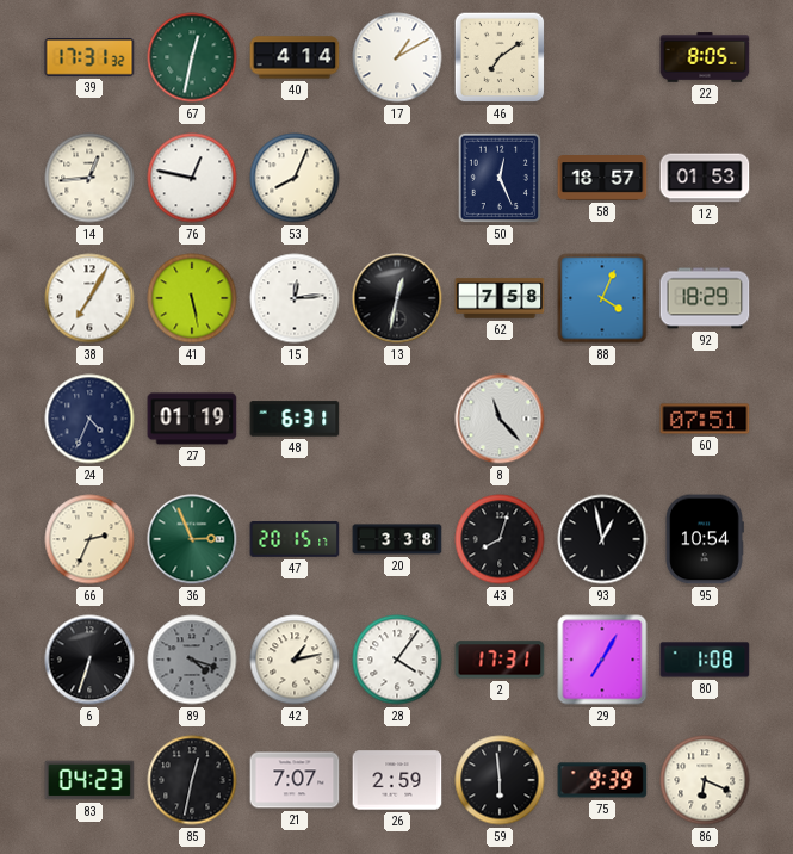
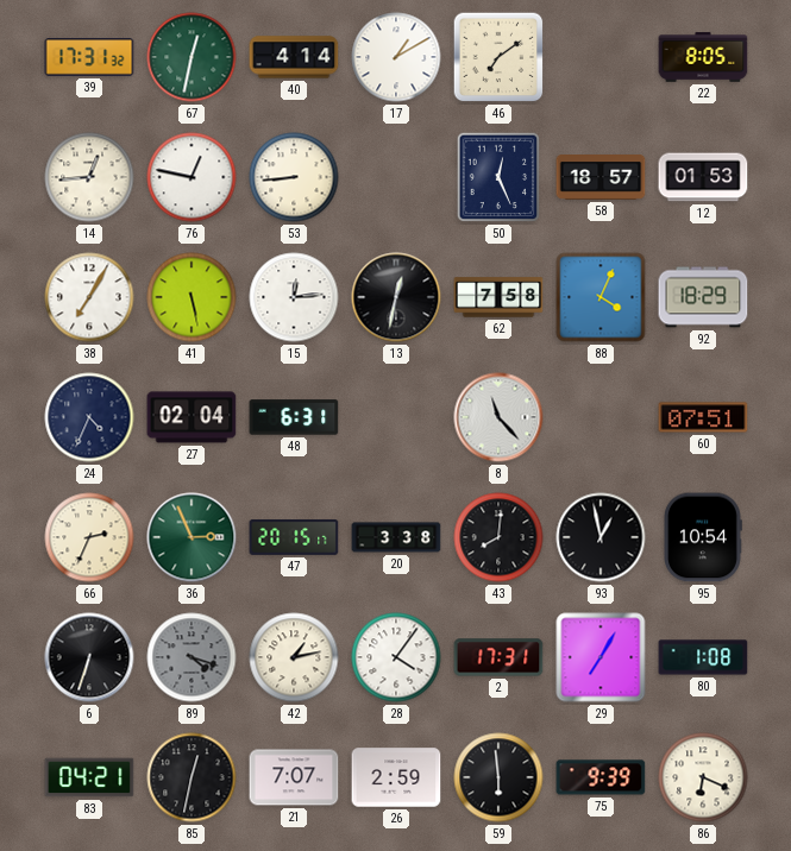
53: 8:04 -> 8:44 (294, 177)
27: 01:19 -> 02:04 (192, 417)
43: 8:03 -> 8:01 (498, 537)
83: 04:23 -> 04:21 (89, 777)
